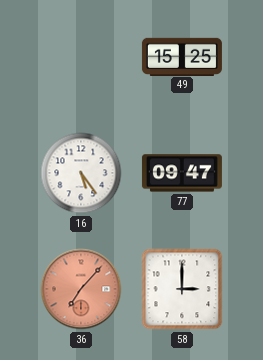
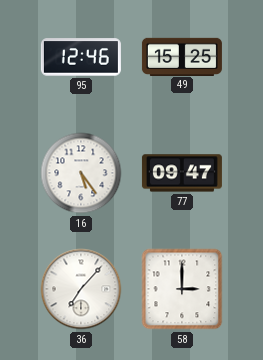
95: none -> 12:46 (81, 57)
36 dial: salmon -> white (81, 289)
